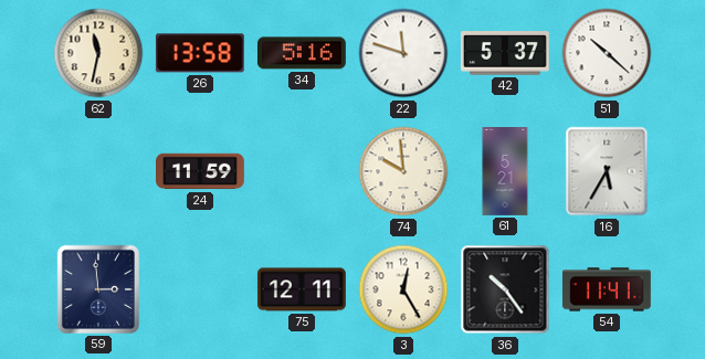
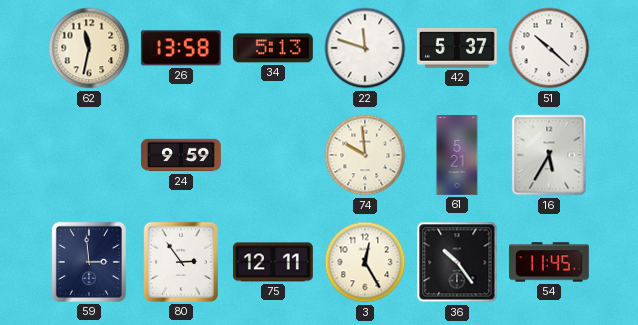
34: 5:16 -> 5:13 (273, 48)
24: 11:59 -> 9:59 (182, 155)
80: none -> 2:54 (181, 262)
54: 11:41 -> 11:45 (549, 262)
